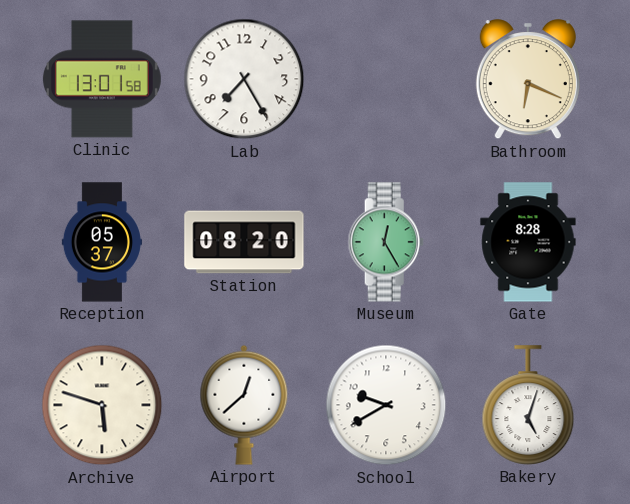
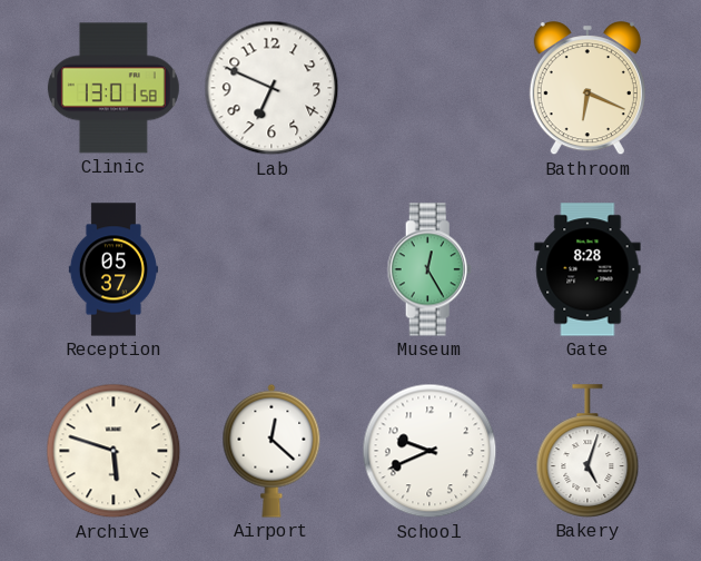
Lab: 7:25 -> 6:49 (271, 88)
Station: 08:20 -> none (244, 242)
Airport: 12:38 -> 12:22 (271, 451)
School: 9:40 -> 9:41 (430, 451)
